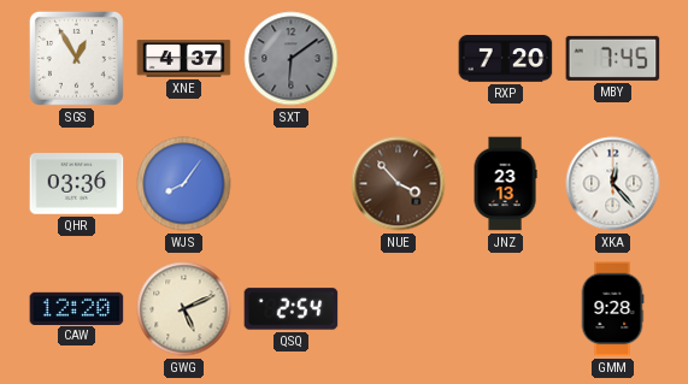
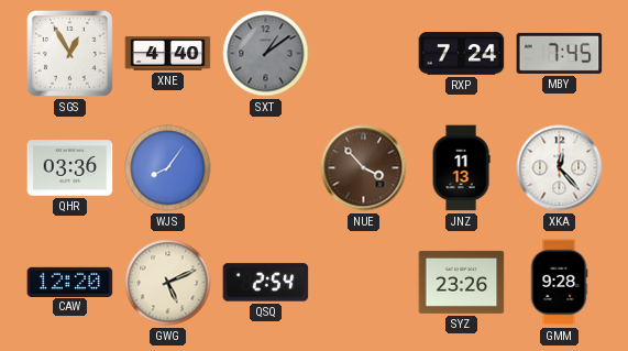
XNE: 4:37 -> 4:40 (168, 54)
SXT: 6:09 -> 1:09 (266, 54)
RXP: 7:20 -> 7:24 (462, 54)
JNZ: 23:13 -> 11:13 (461, 168)
SYZ: none -> 23:26 (462, 282)
